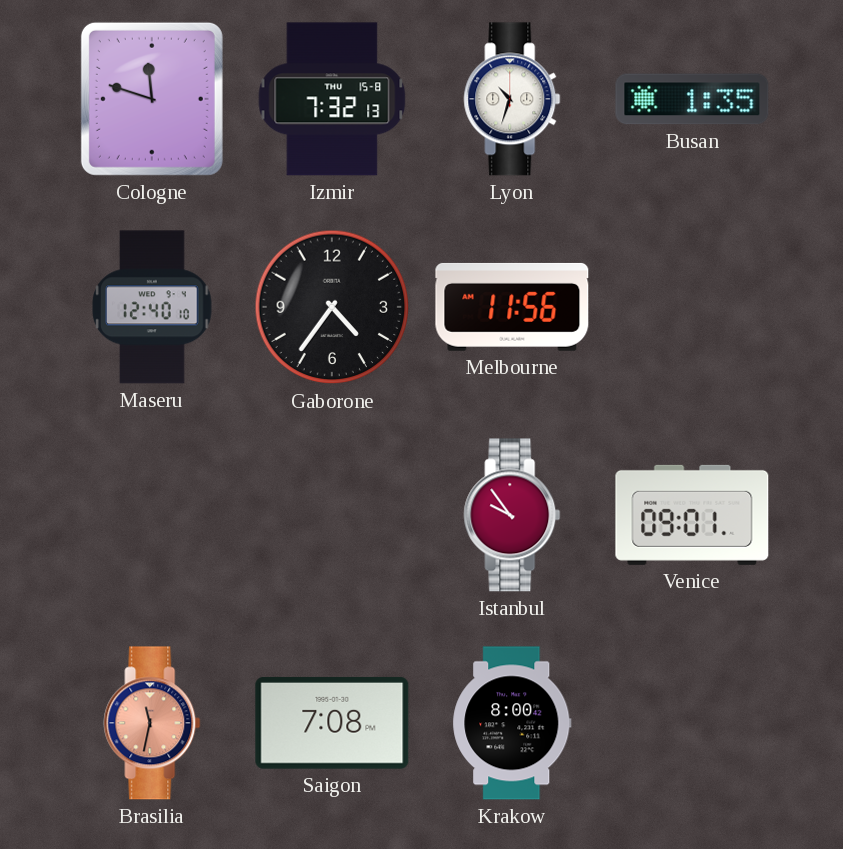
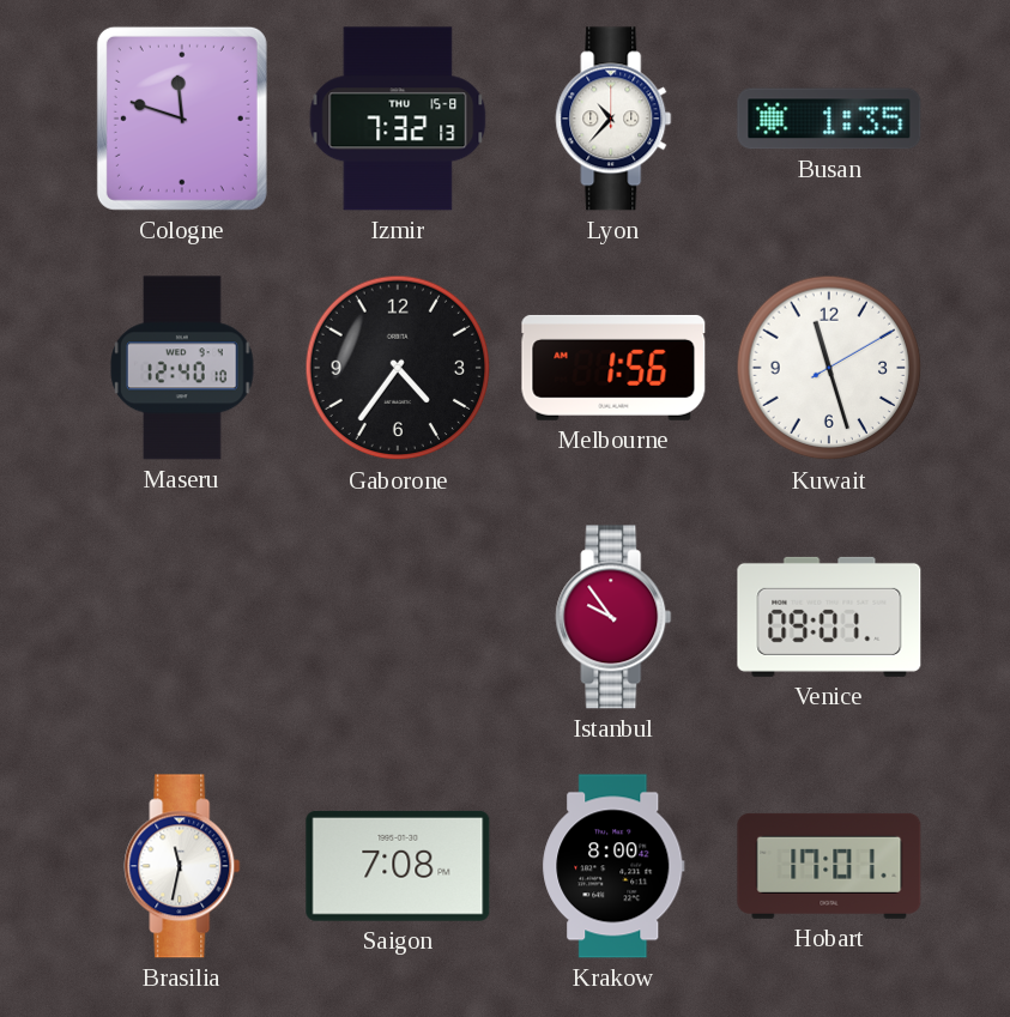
Lyon: 10:33 -> 10:37 (613, 119)
Melbourne: 11:56 -> 1:56 (613, 368)
Kuwait: none -> 11:27 (829, 368)
Brasilia dial: salmon -> white (182, 866)
Hobart: none -> 17:01 (829, 866)
